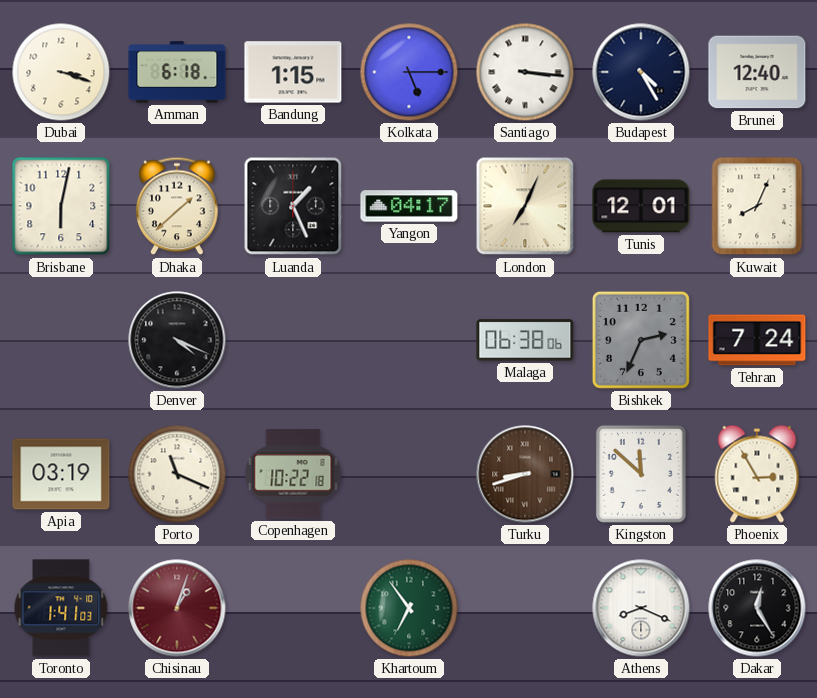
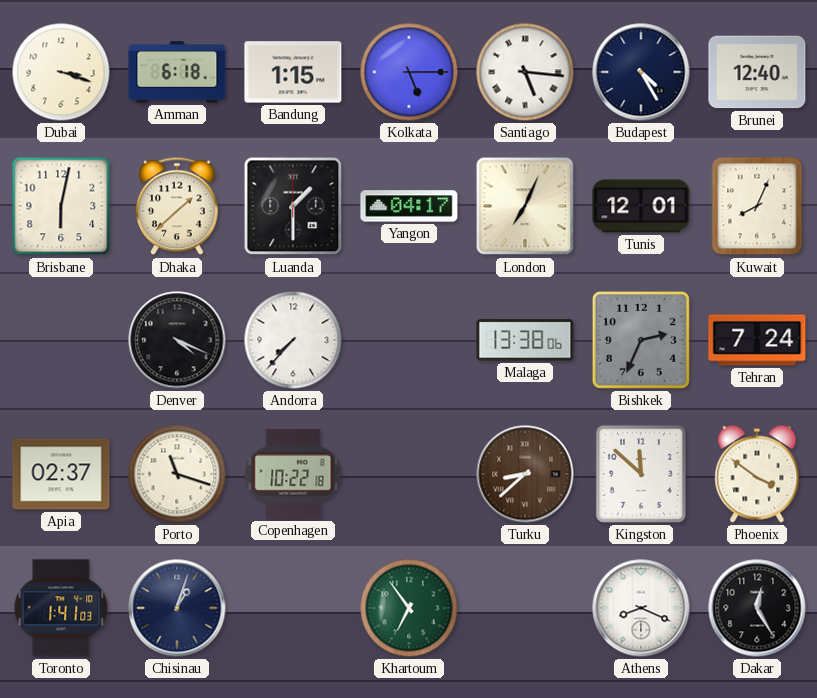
Santiago: 3:16 -> 5:16 (525, 72)
Luanda: 1:26 -> 1:30 (293, 206)
Andorra: none -> 7:37 (293, 340)
Malaga: 06:38 -> 13:38 (525, 340)
Apia: 03:19 -> 02:37 (61, 474)
Porto: 11:19 -> 11:18 (177, 474)
Turku: 8:42 -> 8:38 (525, 474)
Phoenix: 2:55 -> 3:51 (757, 474)
Chisinau dial: burgundy -> navy (177, 608)
